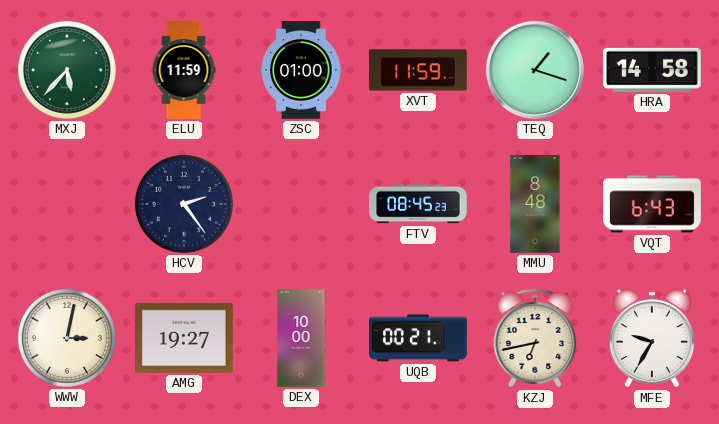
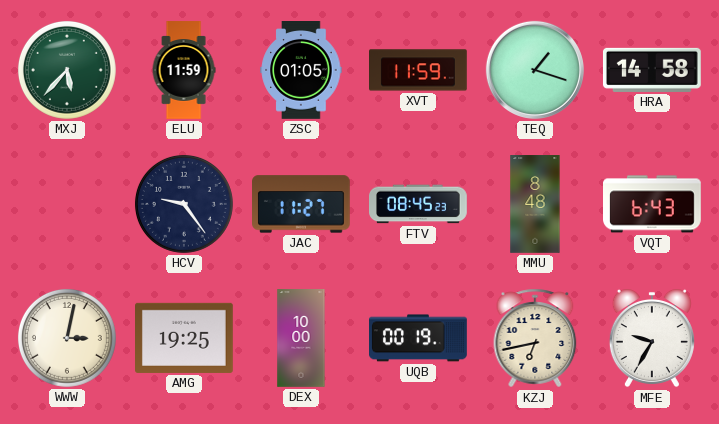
ZSC: 01:00 -> 01:05 (301, 71)
HCV: 2:24 -> 9:24 (184, 204)
JAC: none -> 11:27 (302, 204)
AMG: 19:27 -> 19:25 (185, 338)
UQB: 00:21 -> 00:19 (419, 338)
